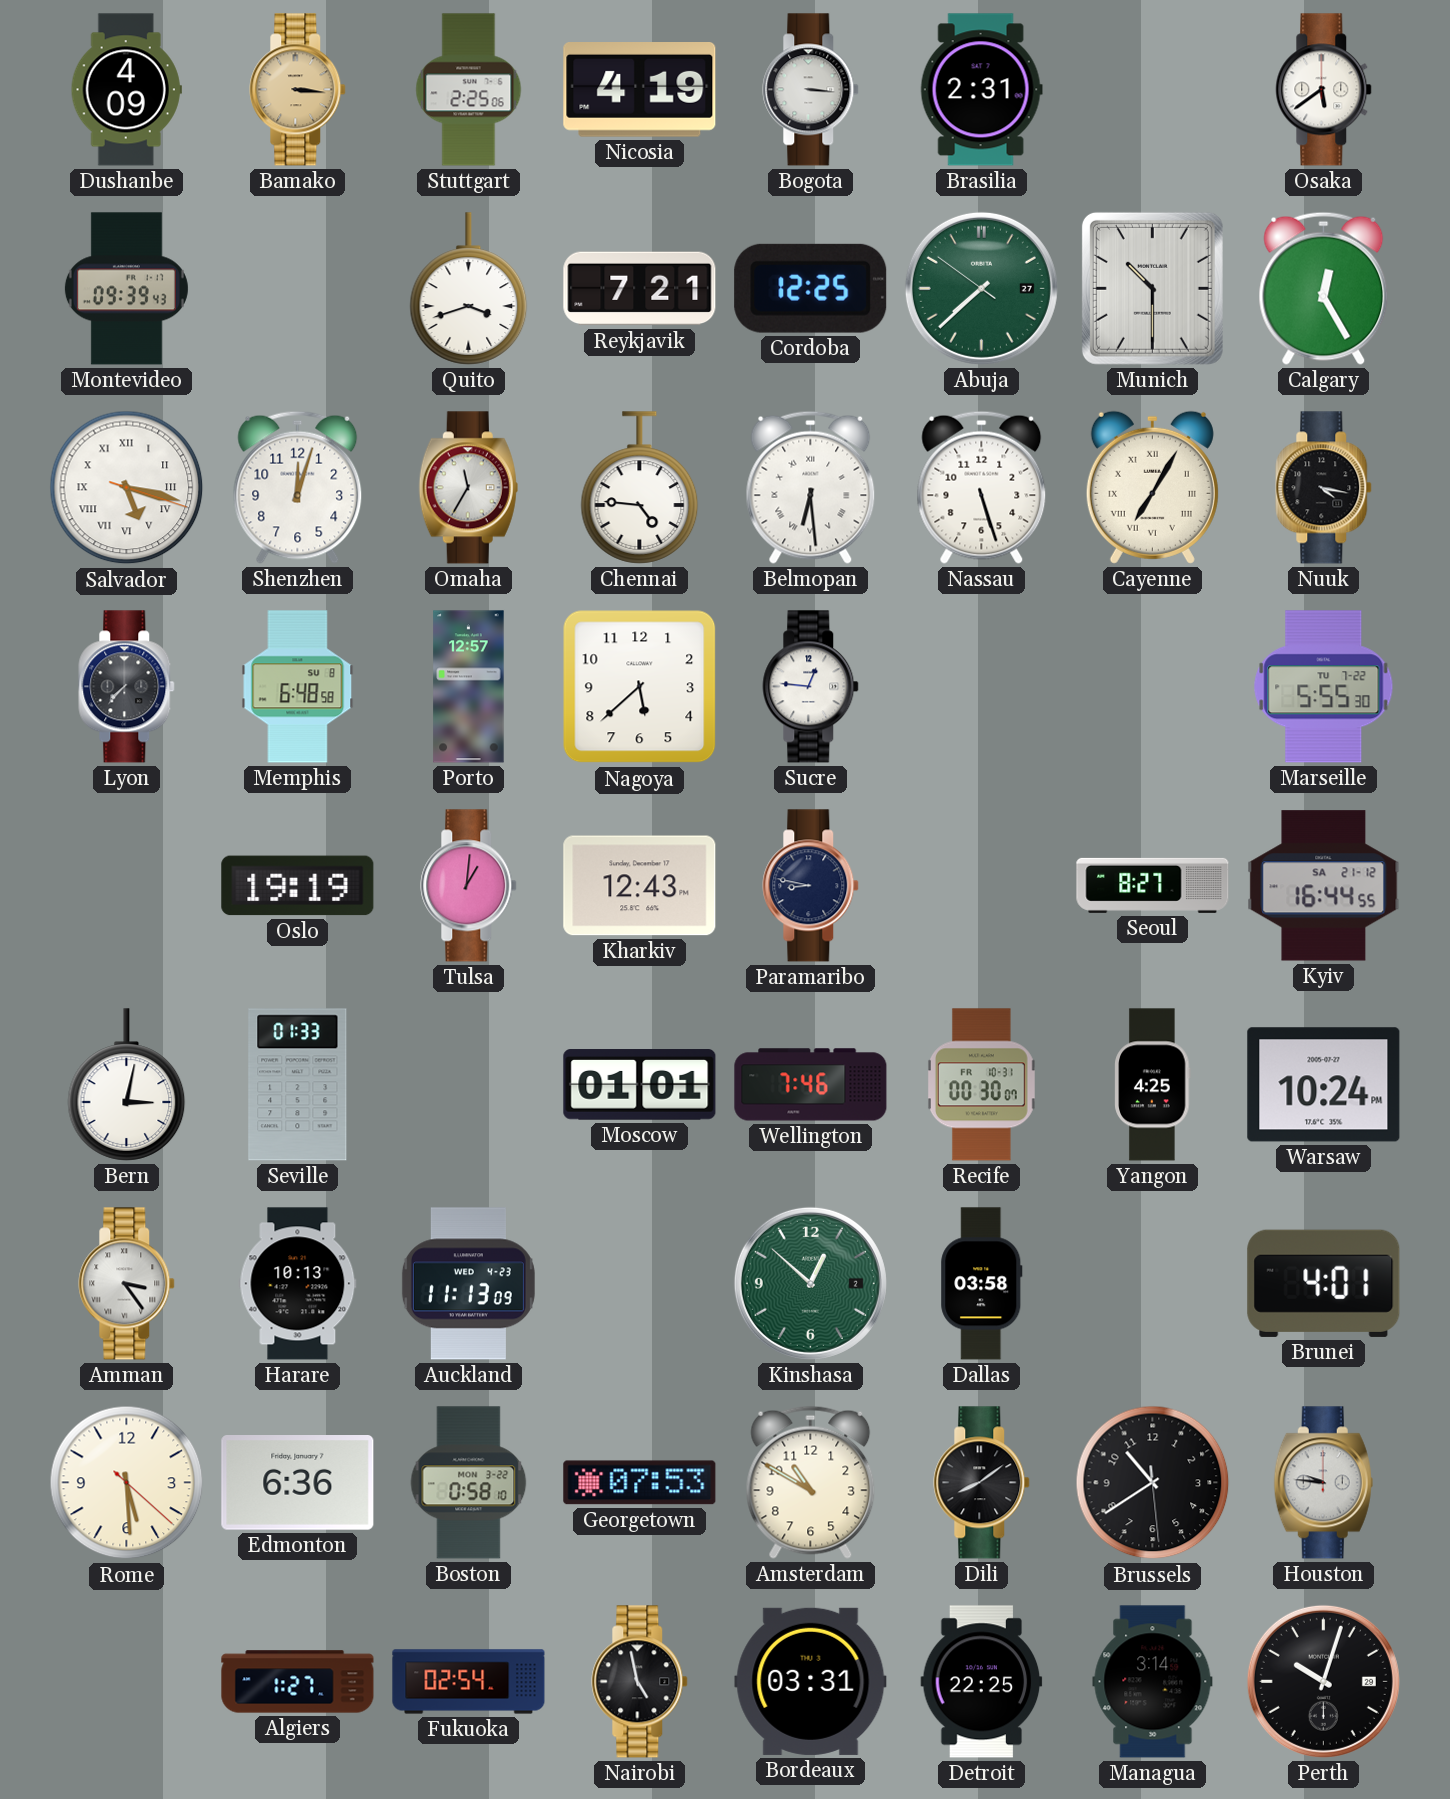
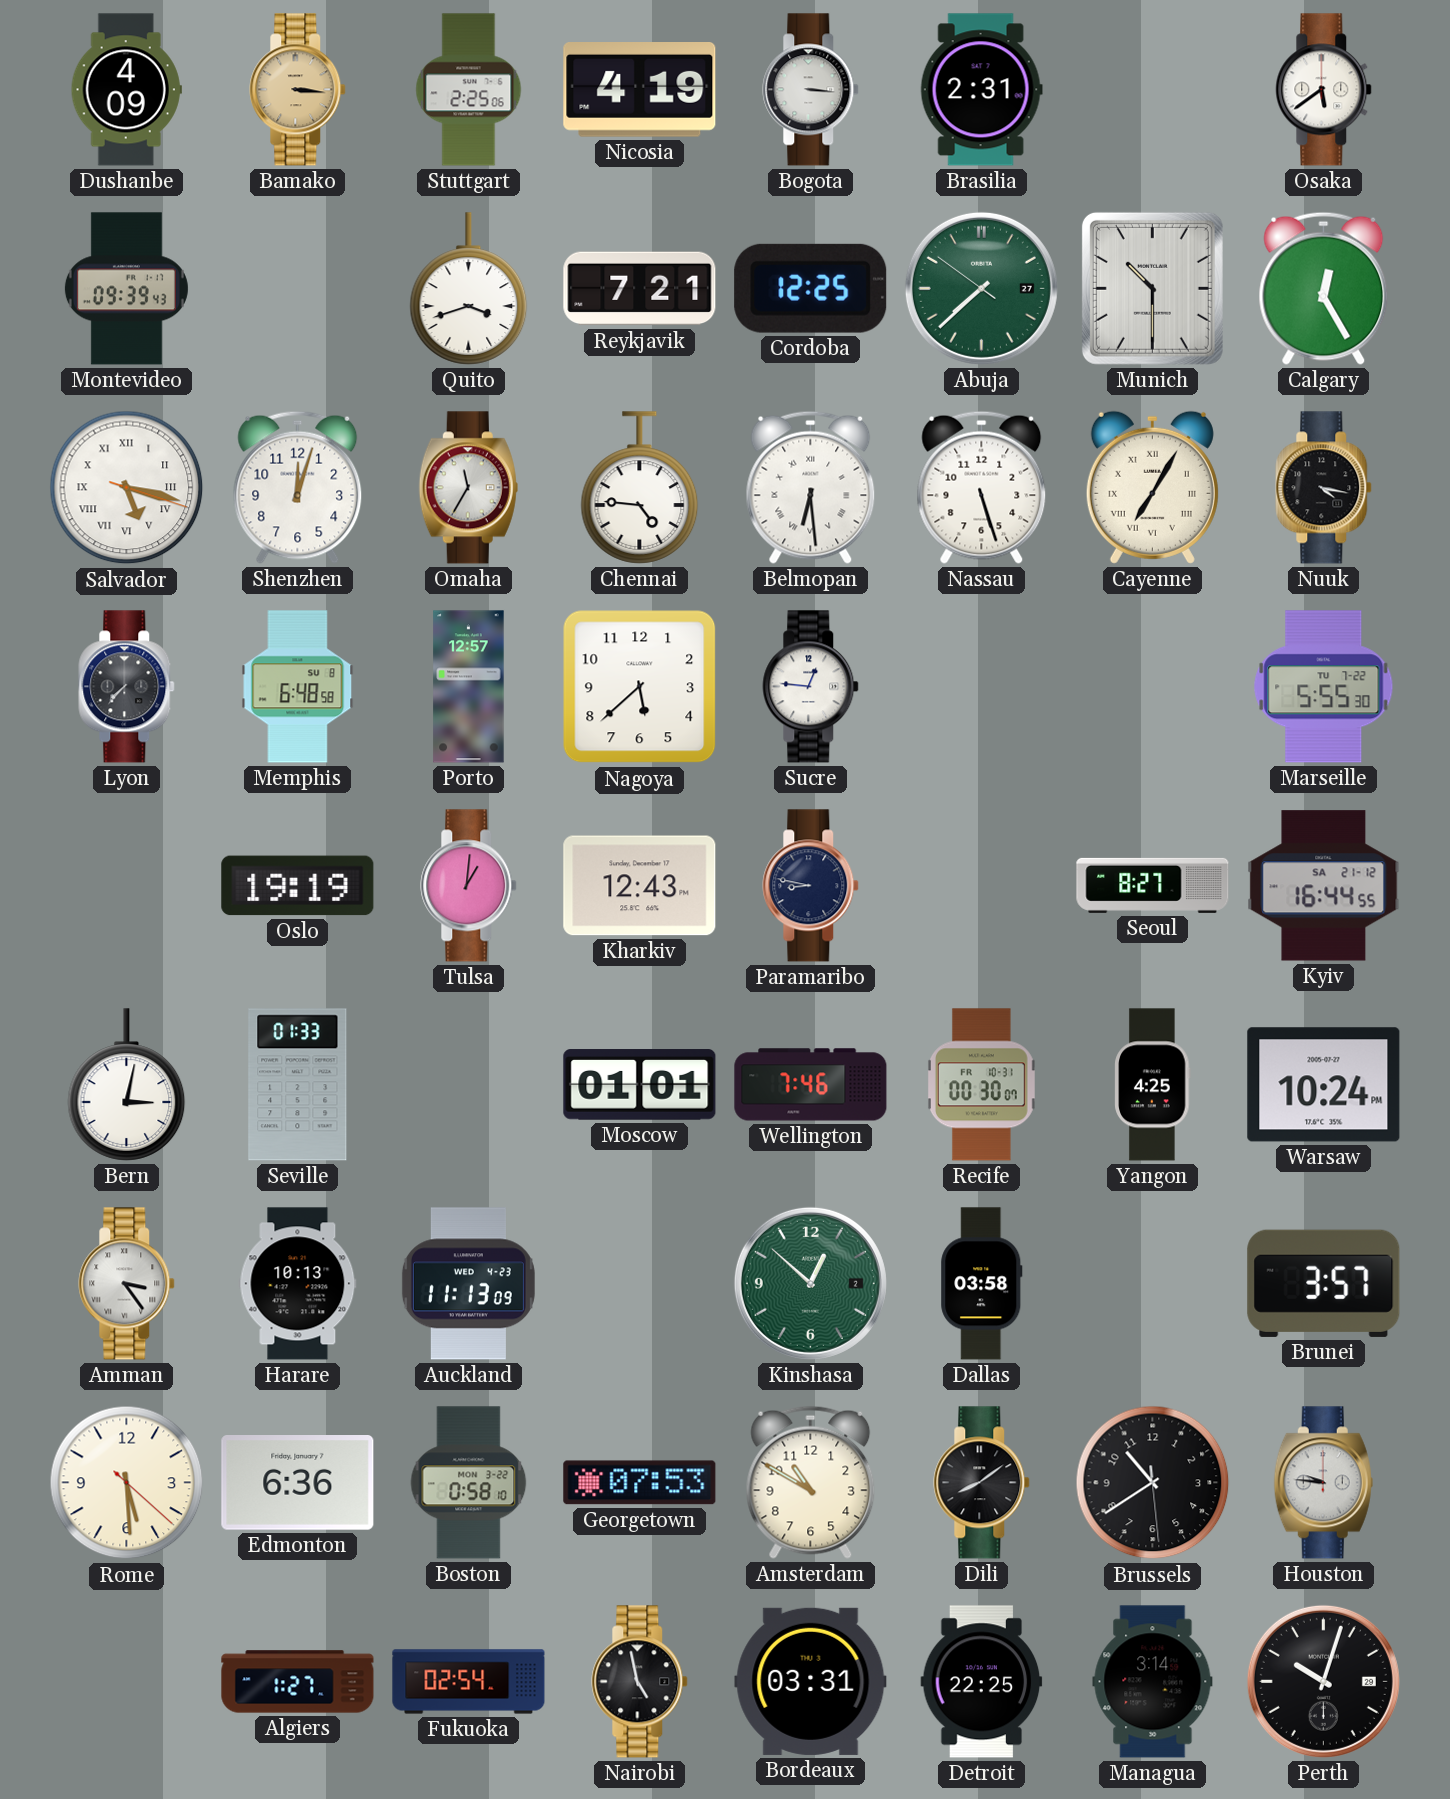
Brunei: 4:01 -> 3:57 (1324, 1283)
